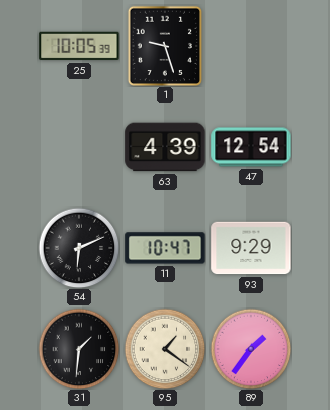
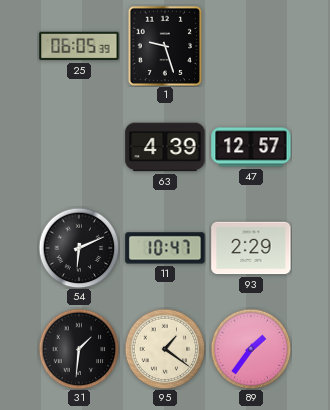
25: 10:05 -> 06:05 (79, 46)
47: 12:54 -> 12:57 (251, 147)
93: 9:29 -> 2:29 (251, 248)
